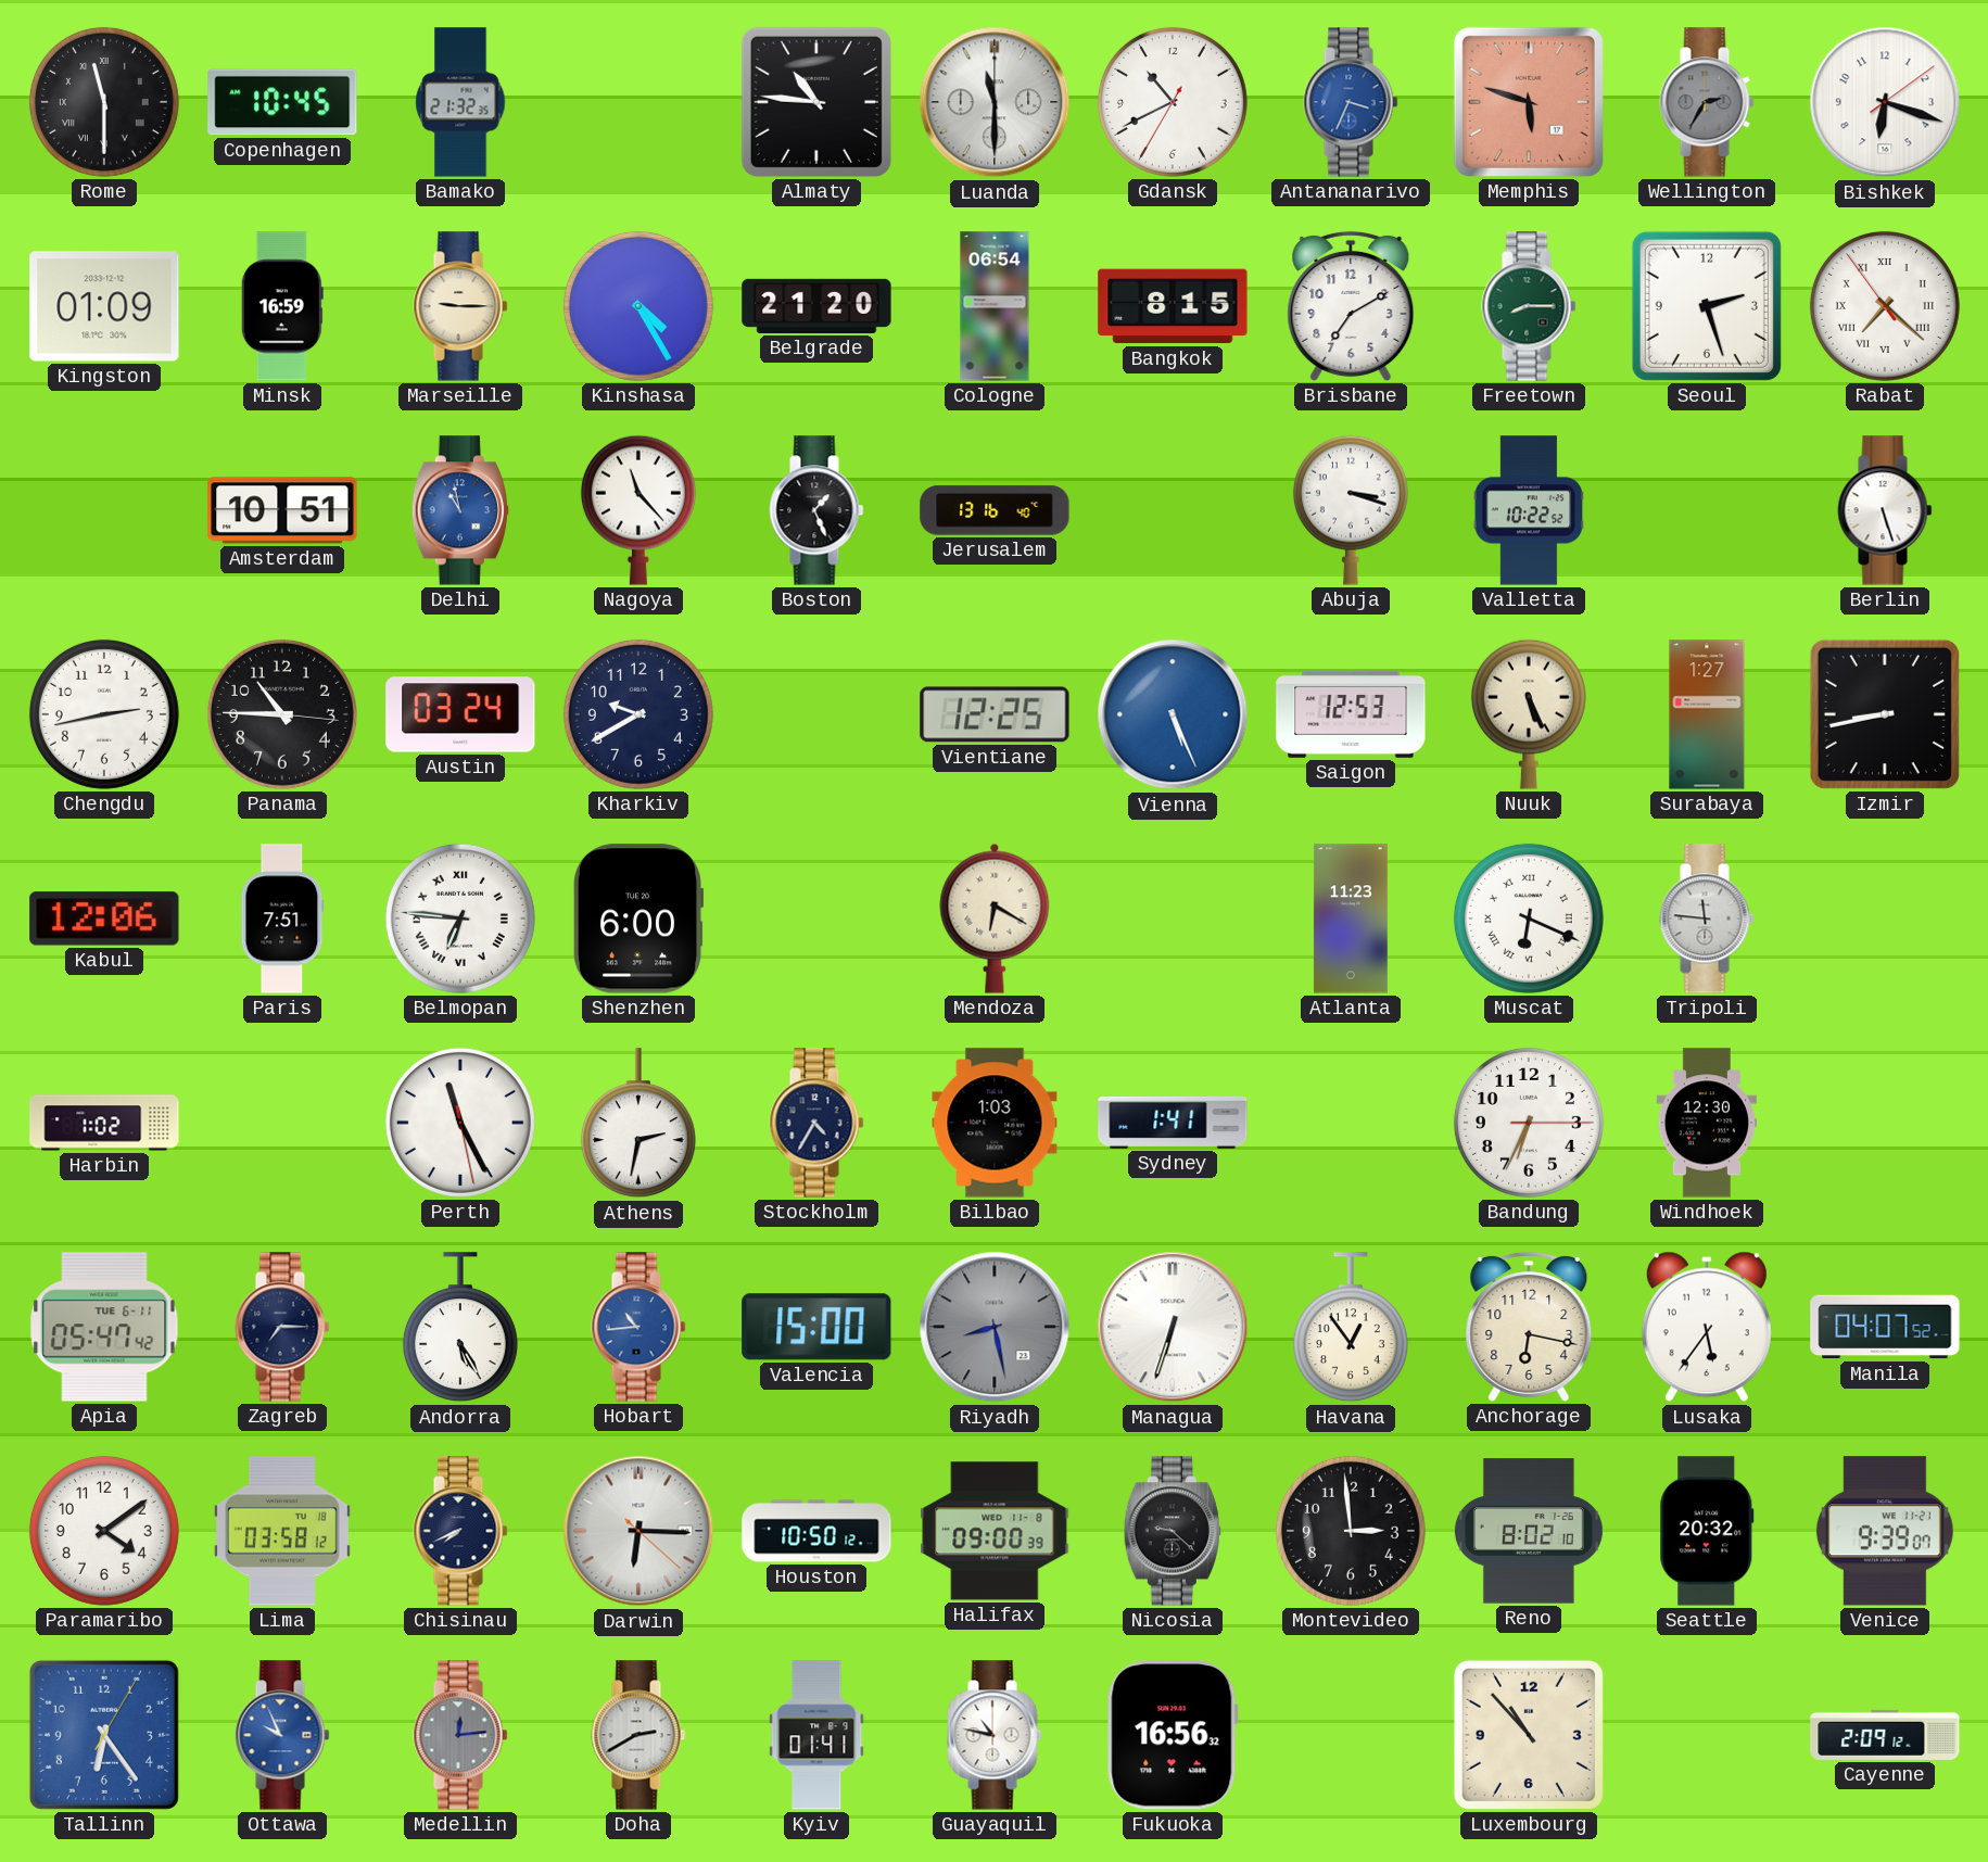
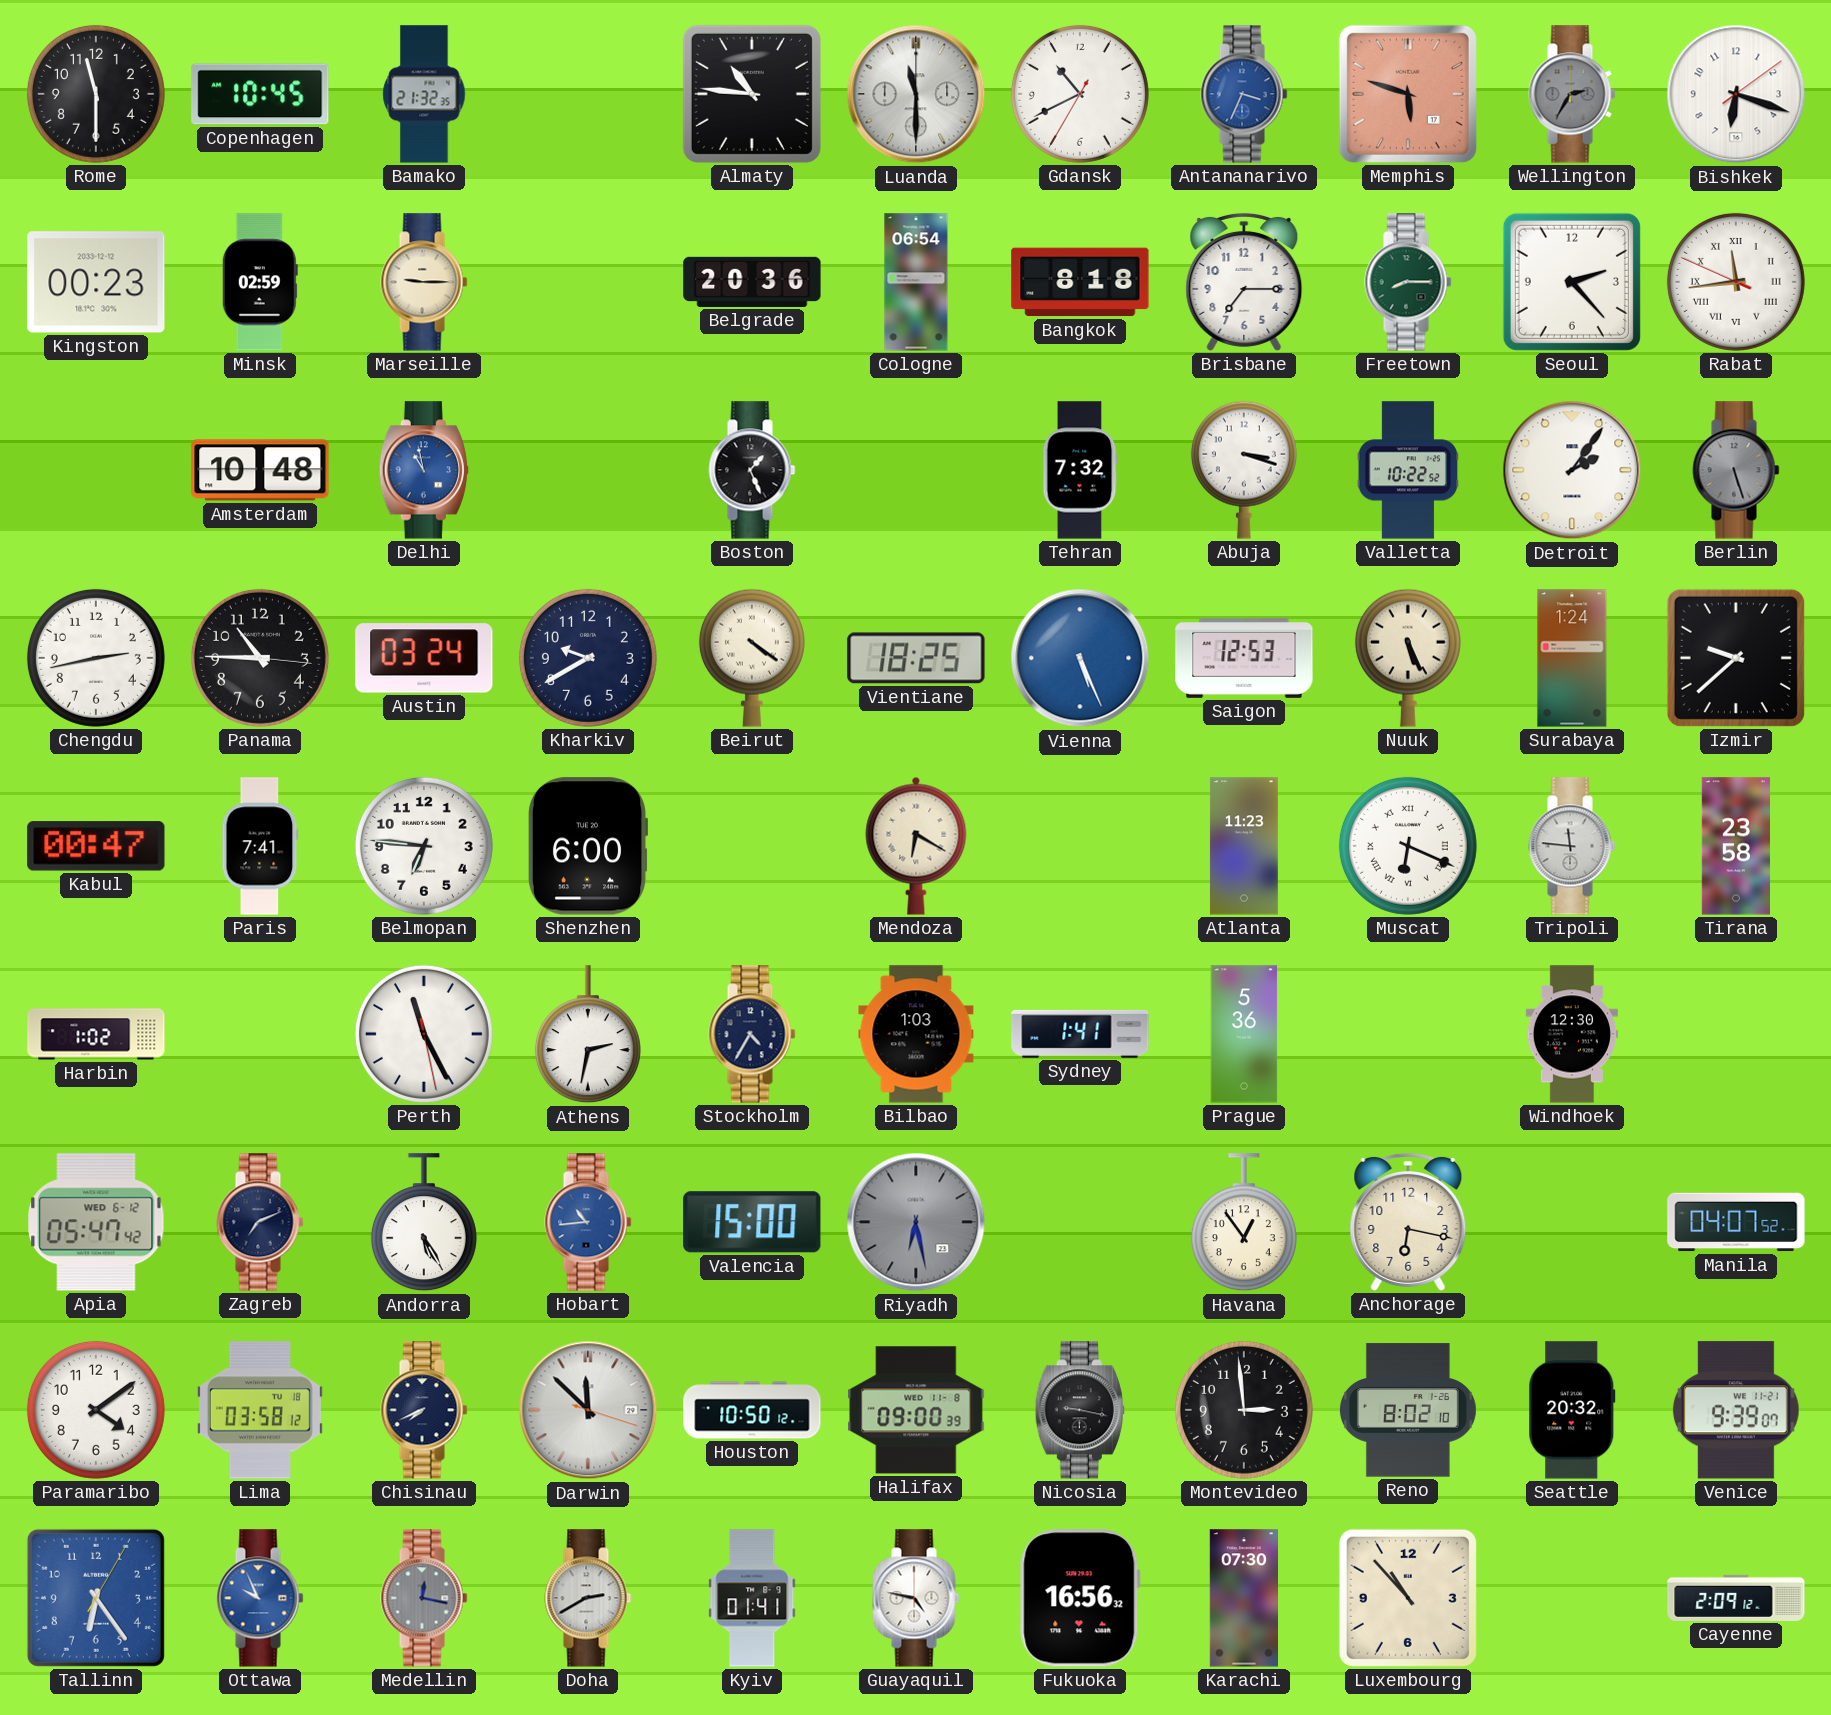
Rome numerals: Roman -> Arabic (96, 94)
Kingston: 01:09 -> 00:23 (96, 282)
Minsk: 16:59 -> 02:59 (260, 282)
Kinshasa: 4:25 -> none (638, 306)
Belgrade: 21:20 -> 20:36 (752, 282)
Bangkok: 8:15 -> 8:18 (1080, 282)
Brisbane: 7:10 -> 7:15 (1244, 282)
Seoul: 2:27 -> 2:23 (1572, 282)
Rabat: 7:21 -> 11:43 (1736, 282)
Amsterdam: 10:51 -> 10:48 (260, 470)
Nagoya: 11:23 -> none (638, 510)
Jerusalem: 13:16 -> none (995, 510)
Tehran: none -> 7:32 (1080, 470)
Detroit: none -> 2:06 (1572, 470)
Berlin dial: white -> grey (1736, 470)
Beirut: none -> 4:21 (752, 658)
Vientiane: 12:25 -> 18:25 (916, 658)
Surabaya: 1:27 -> 1:24 (1572, 658)
Izmir: 8:43 -> 9:38 (1736, 658)
Kabul: 12:06 -> 00:47 (96, 846)
Paris: 7:51 -> 7:41 (260, 846)
Belmopan numerals: Roman -> Arabic (424, 846)
Tirana: none -> 23:58 (1735, 846)
Prague: none -> 5:36 (1244, 1034)
Bandung: 6:34 -> none (1529, 1123)
Apia date: TUE 6-11 -> WED 6-12 (96, 1222)
Zagreb: 7:15 -> 7:11 (260, 1222)
Riyadh: 8:28 -> 6:28 (916, 1222)
Managua: 6:33 -> none (1173, 1327)
Lusaka: 5:36 -> none (1707, 1327)
Darwin: 6:15 -> 11:52 (588, 1410)
Nicosia: 9:22 -> 9:17 (1080, 1410)
Medellin: 12:14 -> 12:17 (424, 1598)
Guayaquil: 10:47 -> 4:47 (916, 1598)
Karachi: none -> 07:30 (1243, 1598)
